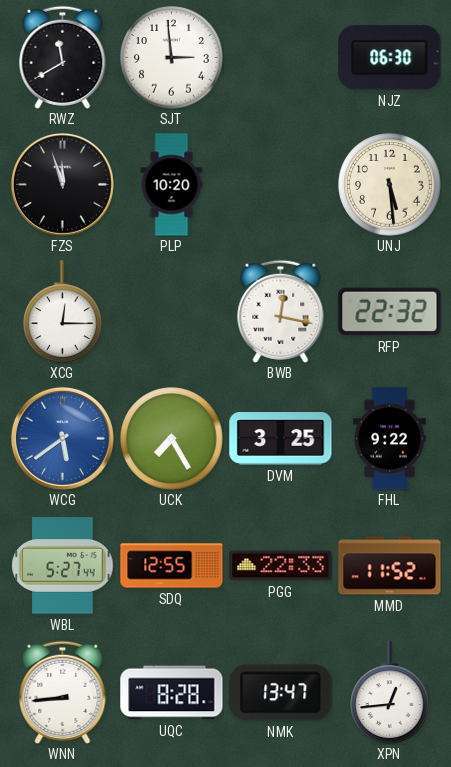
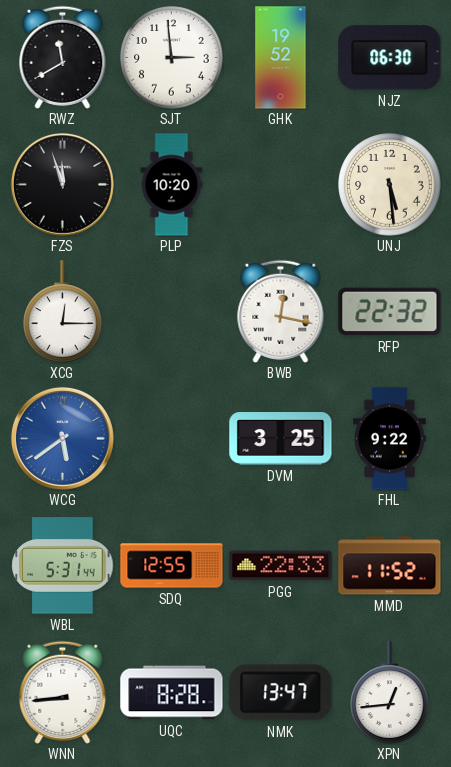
GHK: none -> 19:52 (281, 58)
UCK: 7:25 -> none (172, 439)
WBL: 5:27 -> 5:31 (63, 566)
